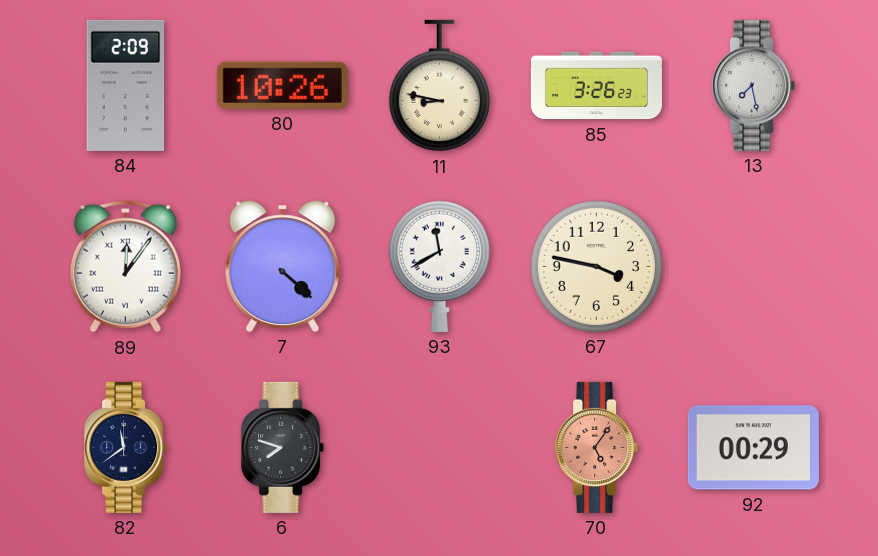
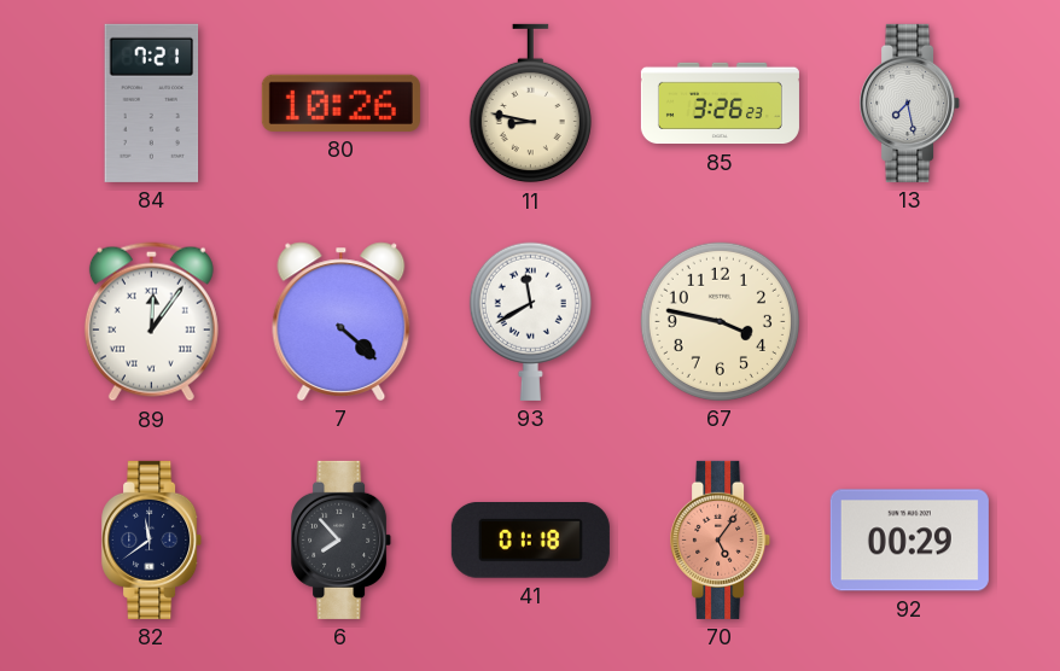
84: 2:09 -> 7:21 (152, 103)
6: 7:48 -> 7:53 (342, 539)
41: none -> 01:18 (530, 541)
